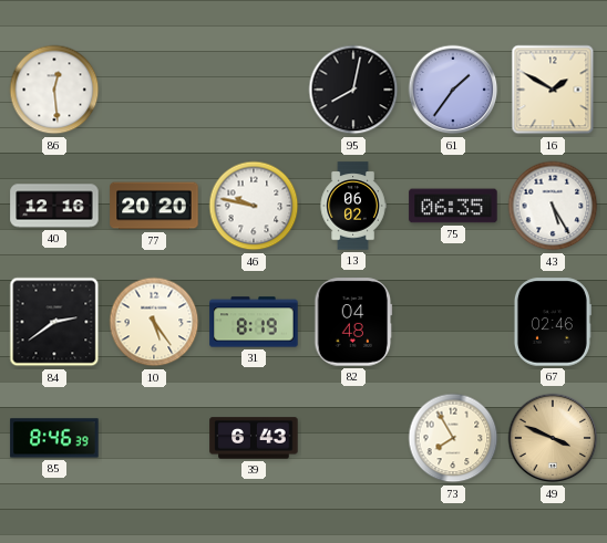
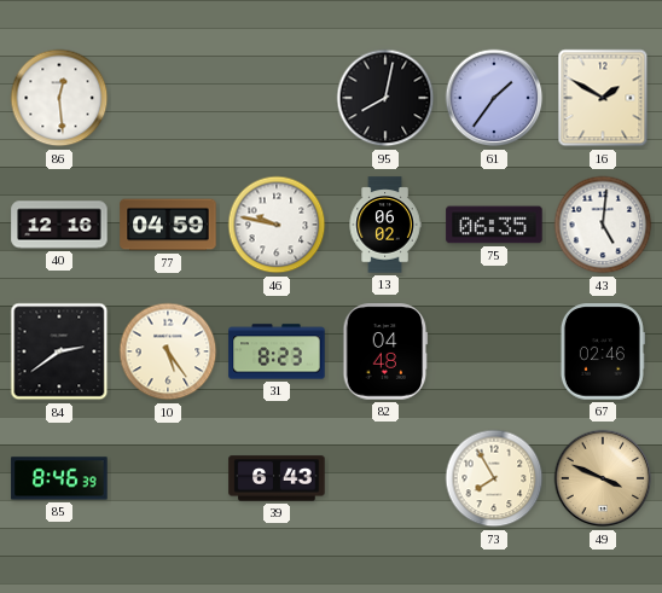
77: 20:20 -> 04:59 (168, 225)
43: 5:25 -> 5:01 (603, 225)
31: 8:19 -> 8:23 (277, 351)
